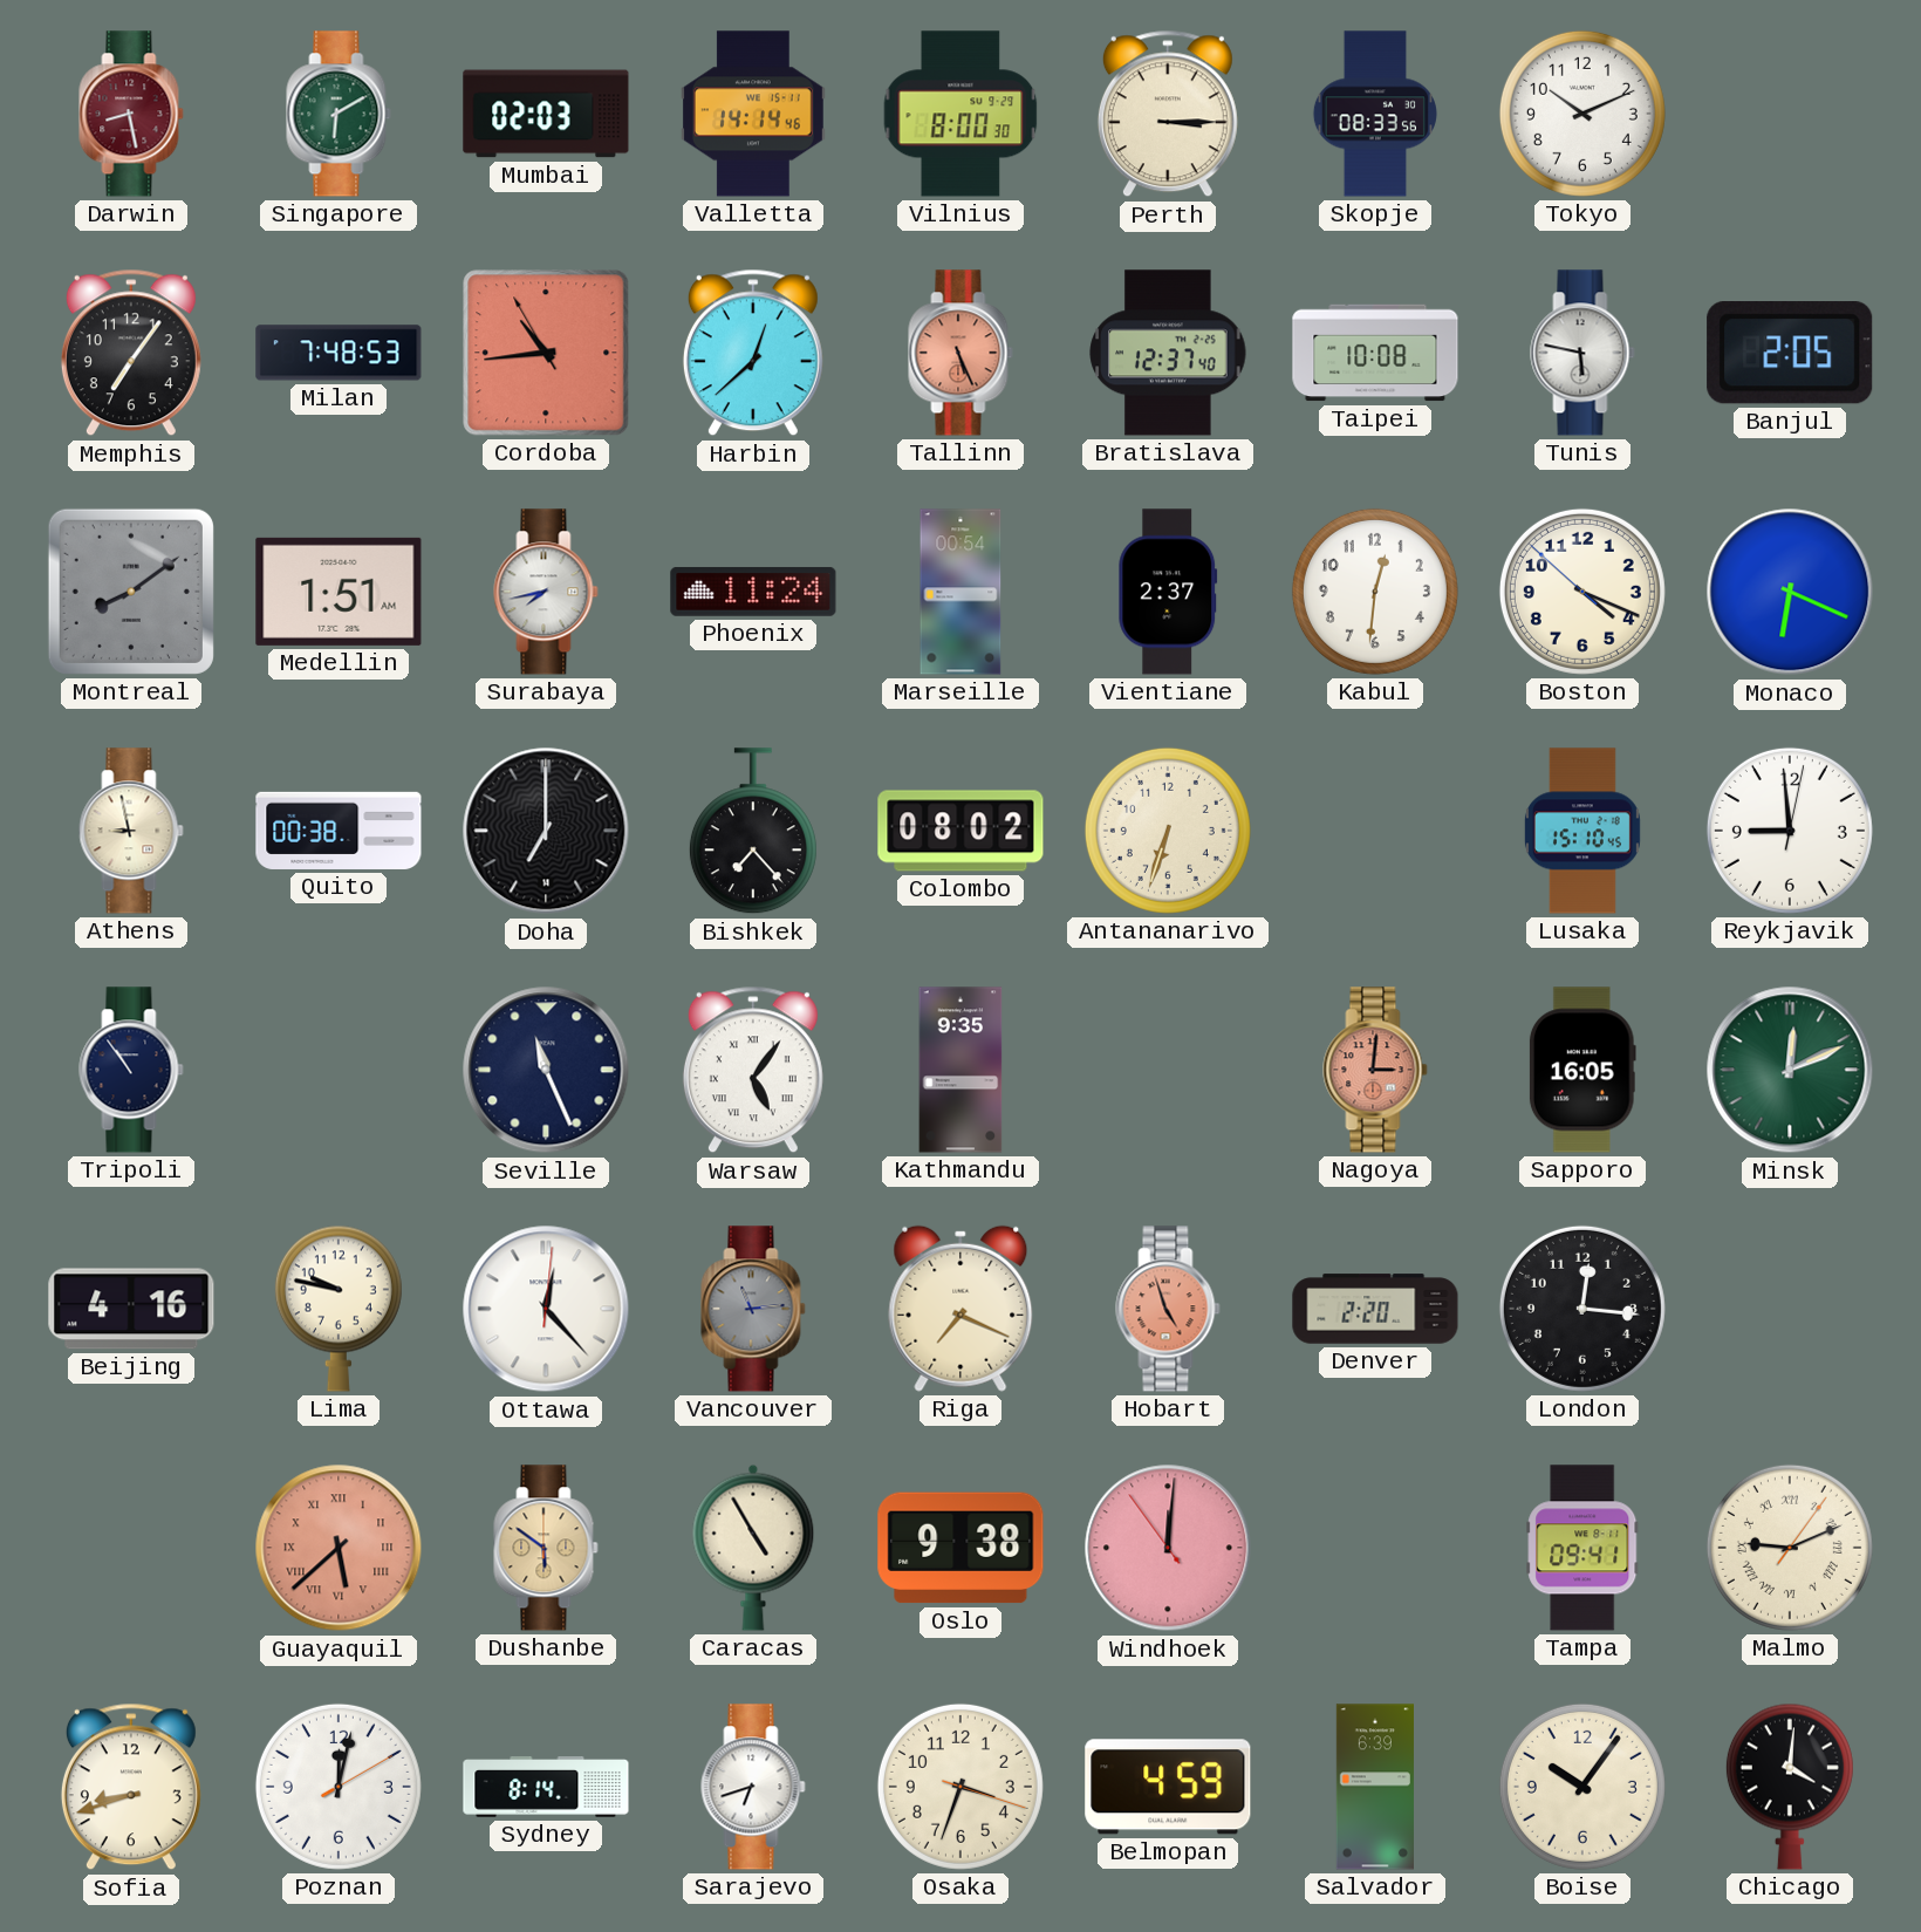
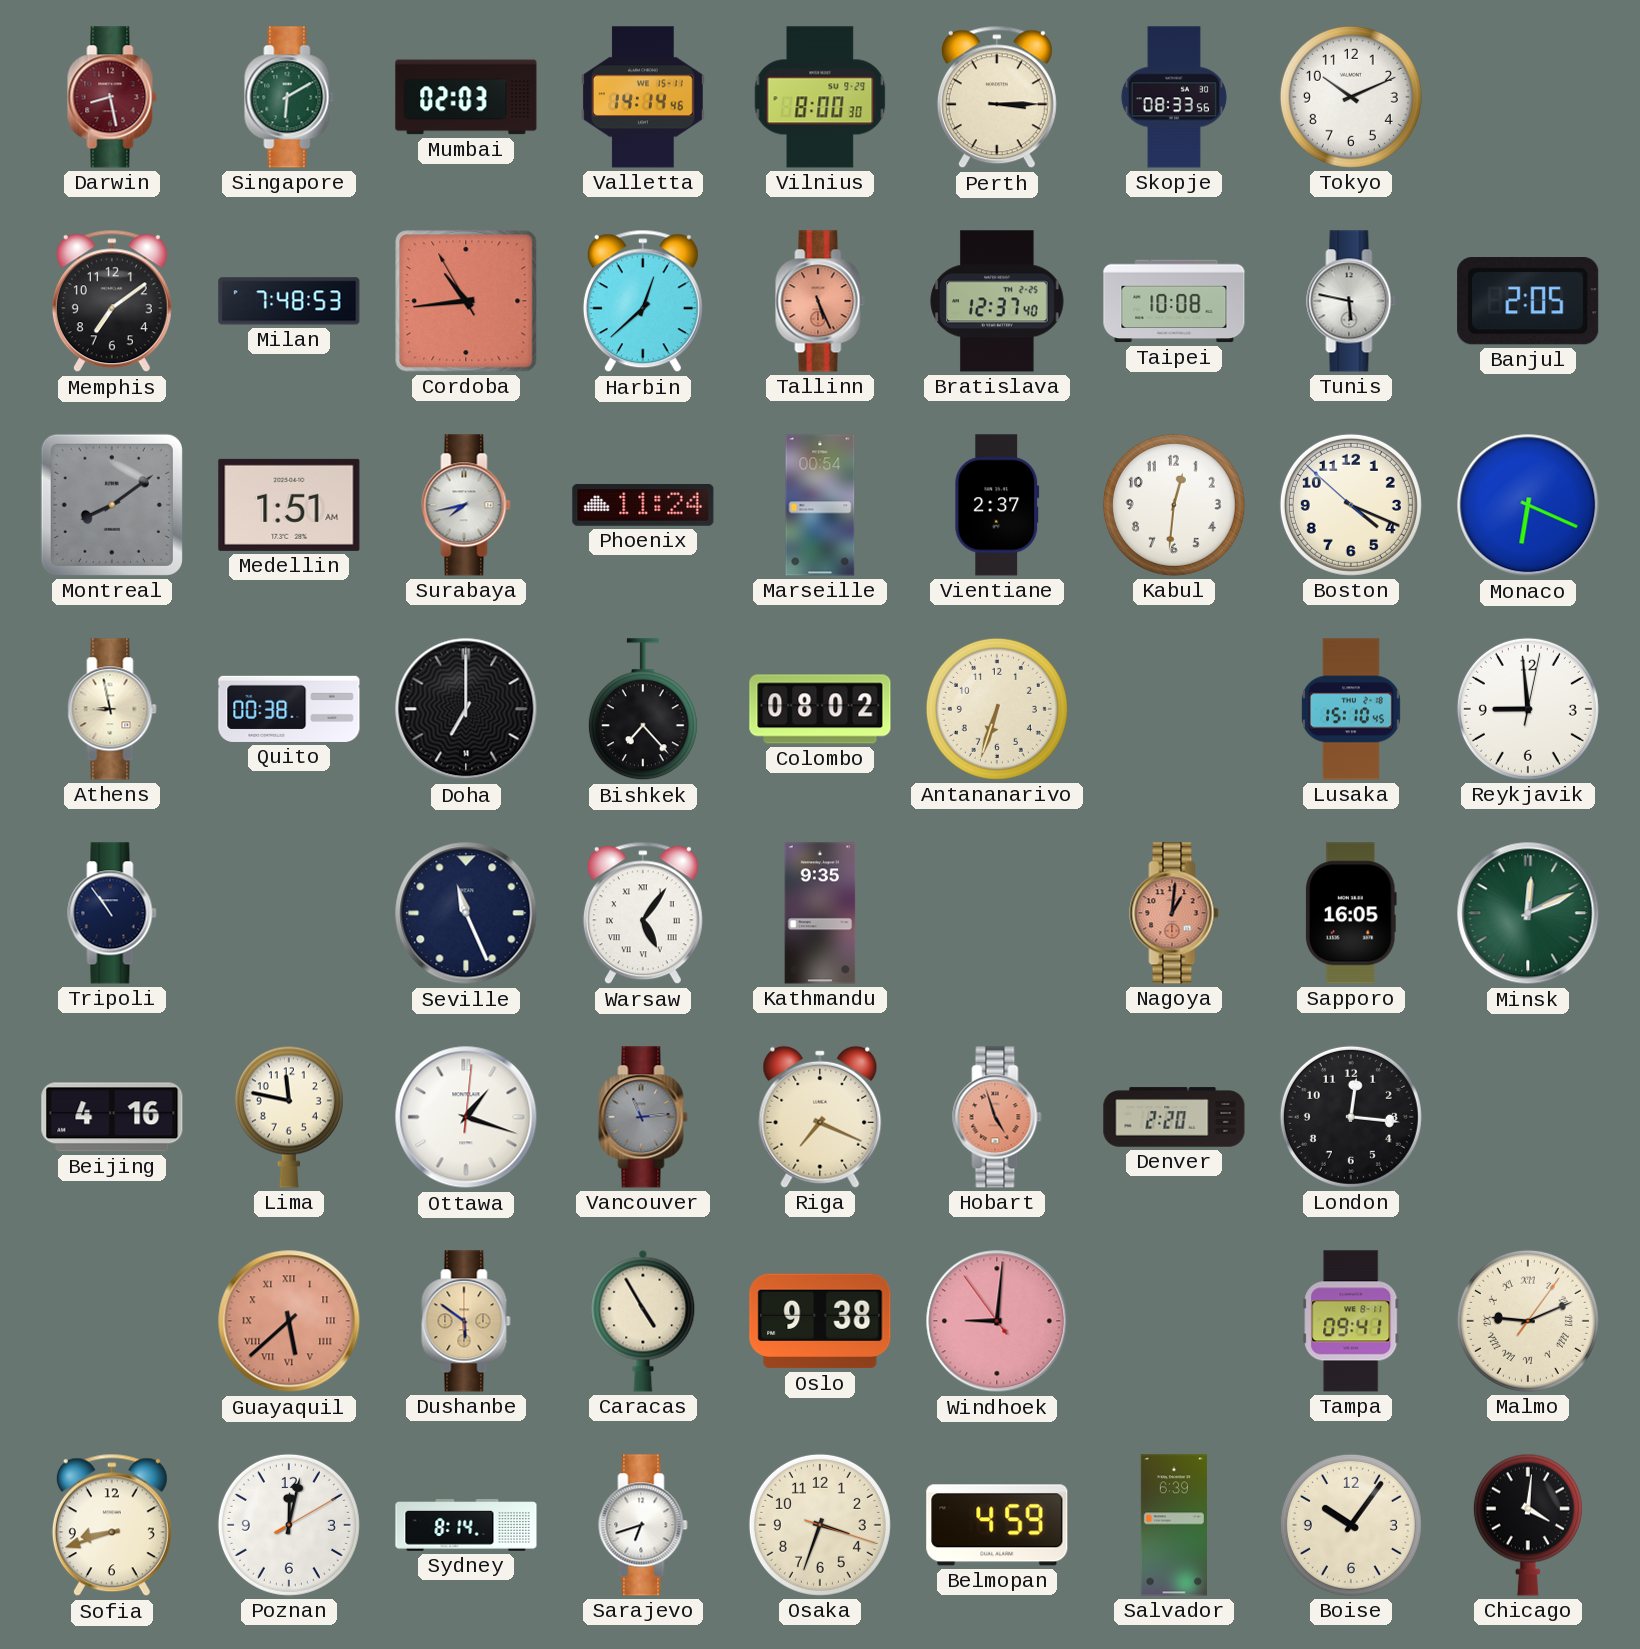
Memphis: 7:06 -> 7:09 (112, 301)
Nagoya: 3:01 -> 1:01 (1174, 913)
Lima: 9:47 -> 11:47 (289, 1117)
Ottawa: 12:23 -> 1:18 (466, 1117)
Windhoek: 12:00 -> 9:00 (997, 1321)
